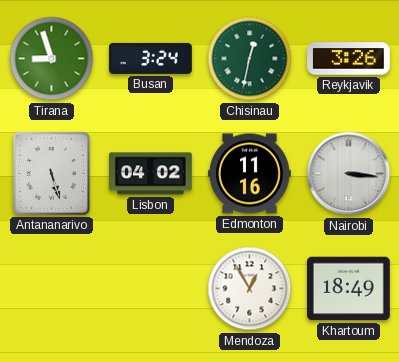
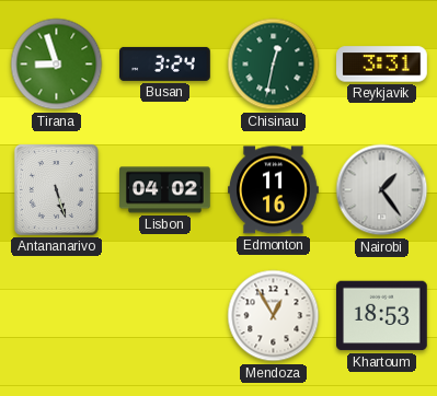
Reykjavik: 3:26 -> 3:31 (382, 65)
Nairobi: 3:16 -> 1:24 (382, 190)
Khartoum: 18:49 -> 18:53 (382, 316)
